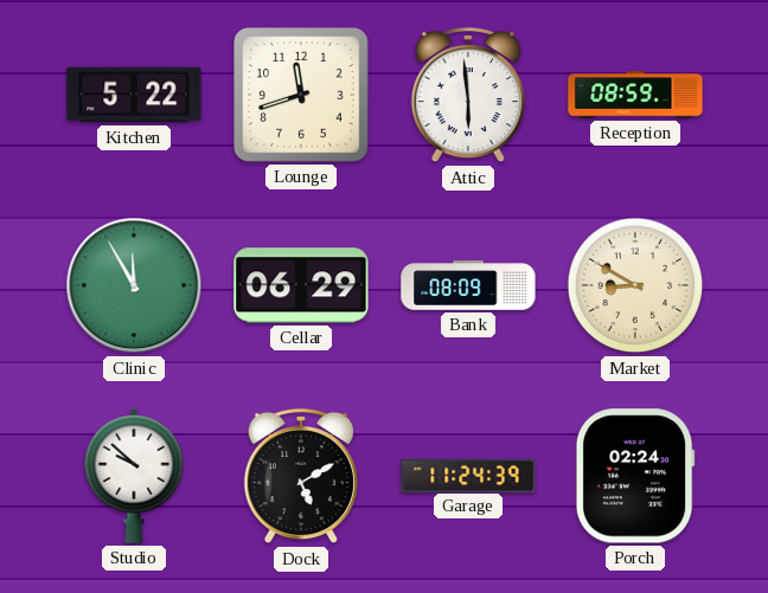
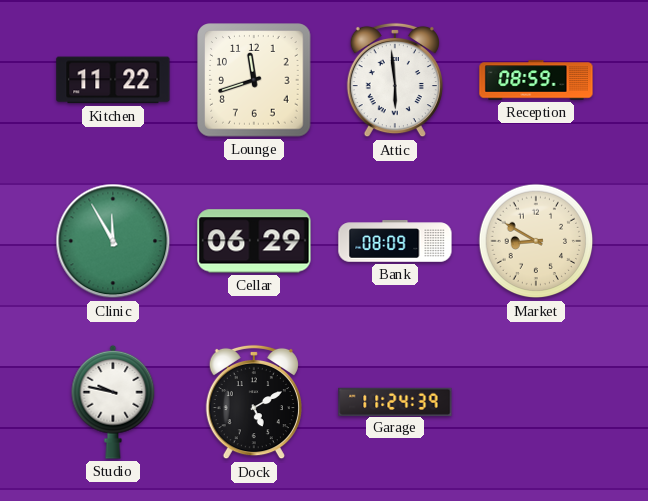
Kitchen: 5:22 -> 11:22 (113, 80)
Studio: 9:52 -> 9:47 (113, 402)
Porch: 02:24 -> none (635, 476)
